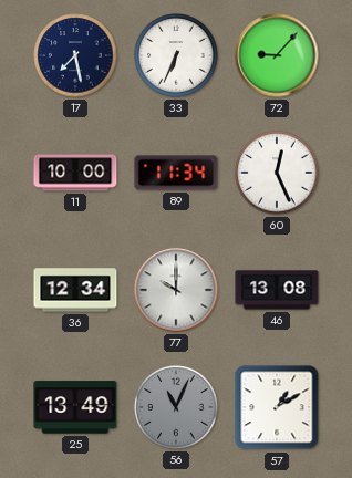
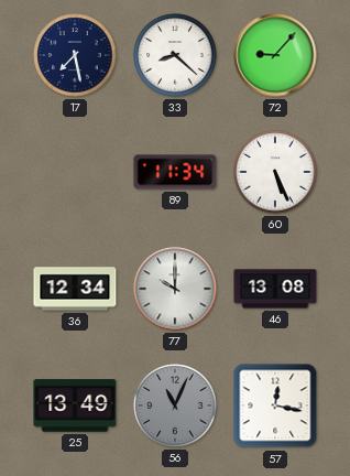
33: 6:34 -> 8:22 (175, 55)
11: 10:00 -> none (75, 173)
60: 12:26 -> 5:26 (275, 172)
57: 1:10 -> 12:17 (275, 405)
